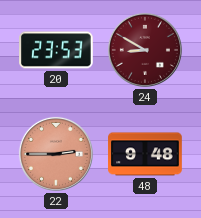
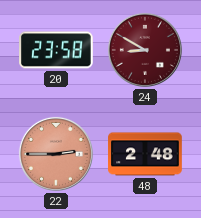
20: 23:53 -> 23:58 (56, 50)
48: 9:48 -> 2:48 (145, 154)
